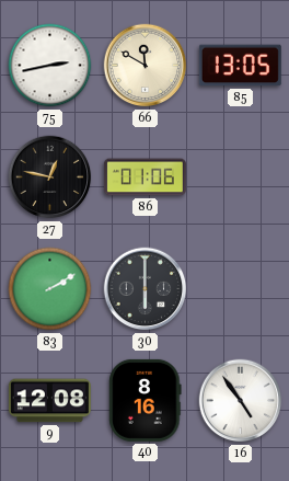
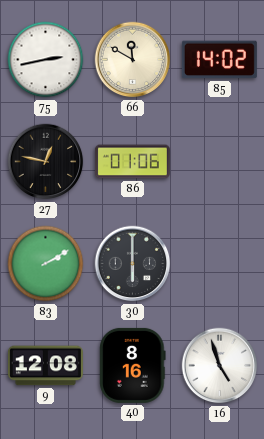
85: 13:05 -> 14:02 (219, 60)
16: 4:54 -> 4:57 (220, 366)
